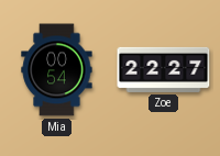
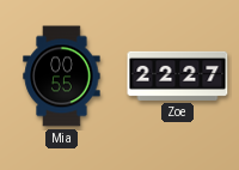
Mia: 00:54 -> 00:55 (62, 77)
